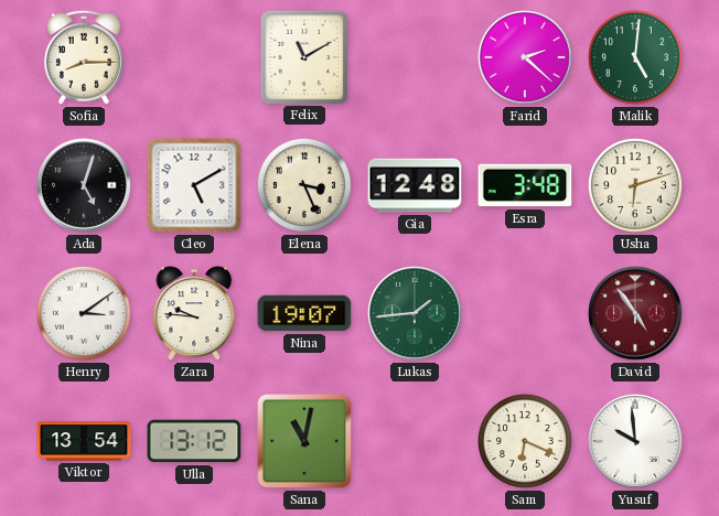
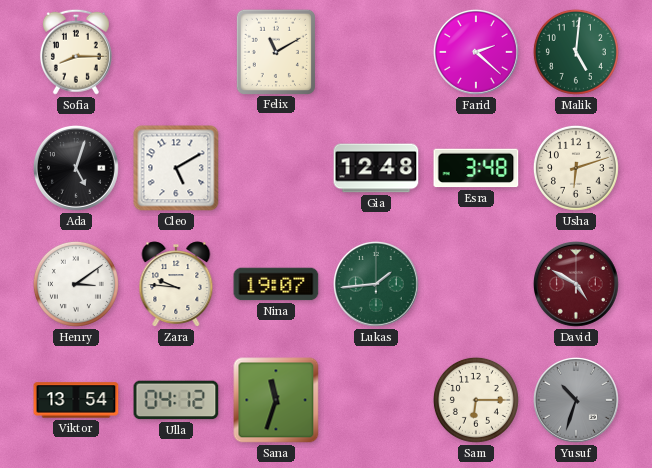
Elena: 3:26 -> none (304, 185)
David: 4:54 -> 4:50 (576, 284)
Ulla: 13:12 -> 04:12 (176, 400)
Sana: 11:02 -> 11:33 (276, 400)
Sam: 6:19 -> 6:15 (476, 400)
Yusuf: 9:59 -> 10:33 (576, 400)
Yusuf dial: white -> grey (576, 400)
